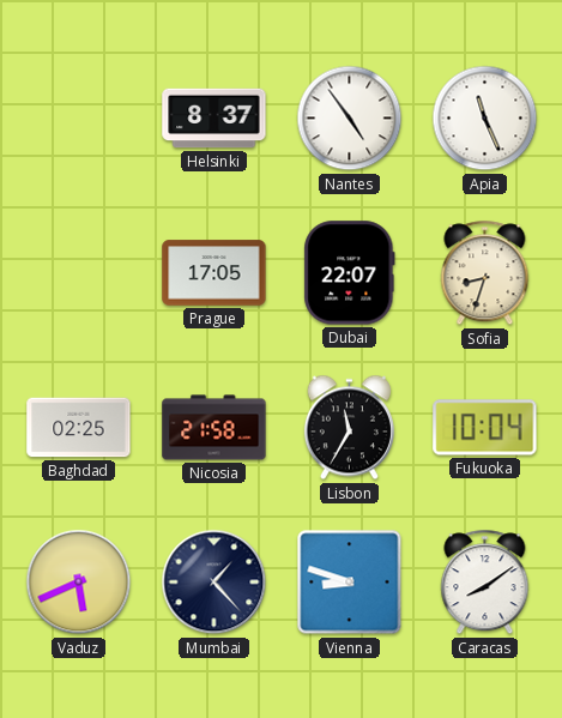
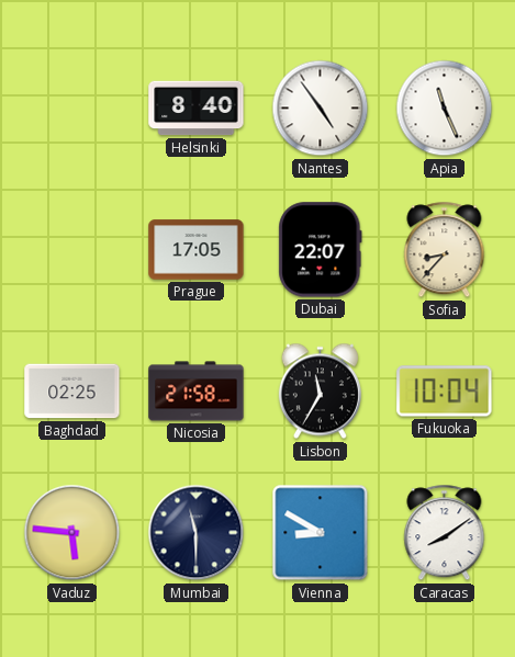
Helsinki: 8:37 -> 8:40 (197, 109)
Sofia: 8:33 -> 8:37 (445, 250)
Vaduz: 5:41 -> 5:46 (72, 533)
Mumbai: 1:23 -> 11:30 (197, 533)
Vienna: 8:48 -> 8:50 (321, 533)
